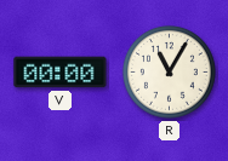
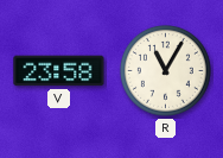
V: 00:00 -> 23:58 (59, 71)
